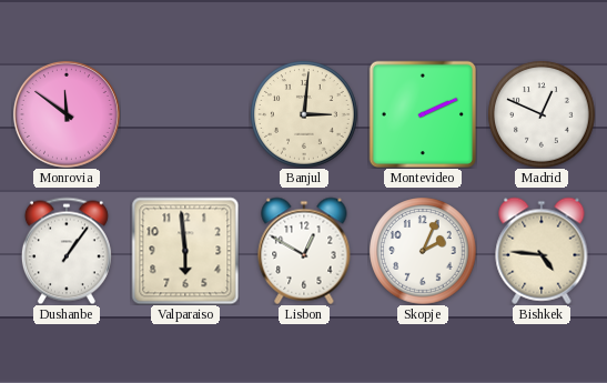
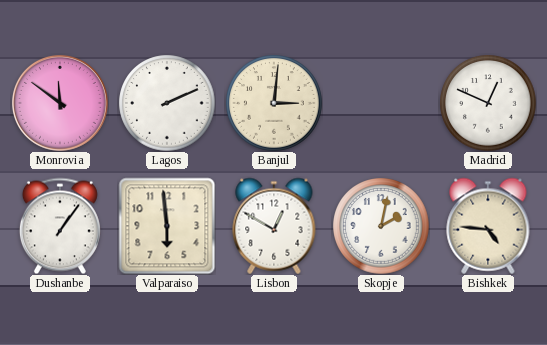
Lagos: none -> 2:11 (167, 103)
Montevideo: 2:11 -> none (422, 113)
Skopje: 2:04 -> 2:02 (381, 226)
